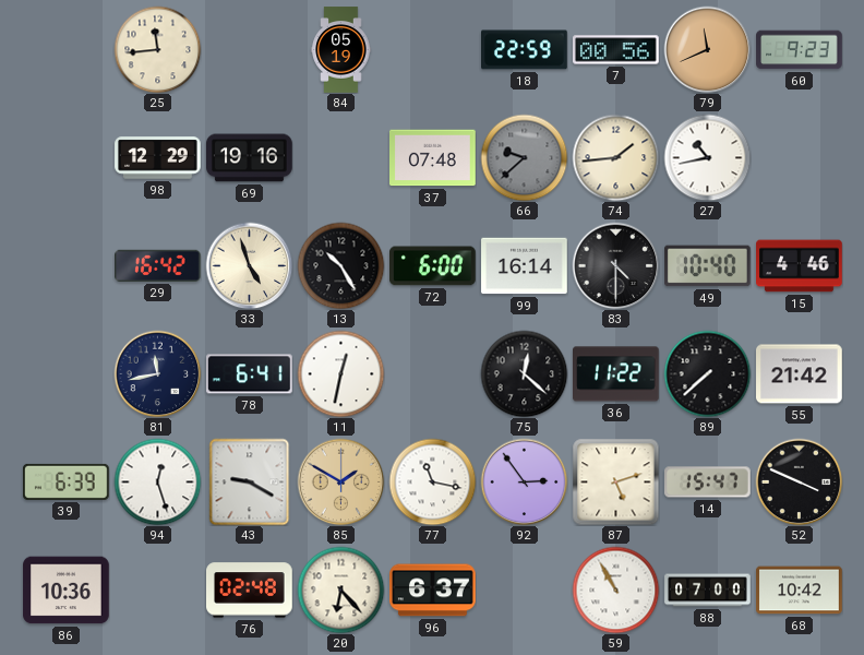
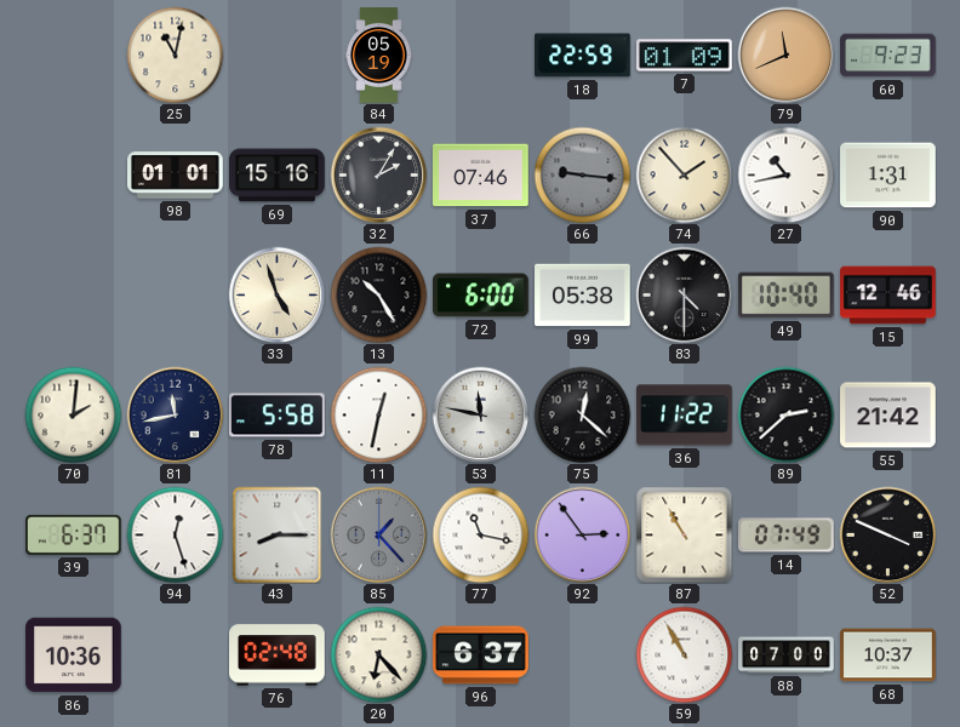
25: 11:44 -> 11:02 (175, 55)
7: 00:56 -> 01:09 (685, 56)
98: 12:29 -> 01:01 (176, 176)
69: 19:16 -> 15:16 (278, 176)
32: none -> 2:05 (378, 174)
37: 07:48 -> 07:46 (481, 176)
66: 9:38 -> 9:16 (582, 174)
74: 1:44 -> 1:53 (684, 174)
90: none -> 1:31 (888, 176)
29: 16:42 -> none (158, 265)
99: 16:14 -> 05:38 (583, 296)
15: 4:46 -> 12:46 (888, 296)
70: none -> 2:01 (73, 414)
78: 6:41 -> 5:58 (278, 416)
53: none -> 11:47 (480, 414)
89: 7:38 -> 2:38 (785, 414)
39: 6:39 -> 6:37 (74, 534)
43: 9:20 -> 8:15 (278, 534)
85: 1:50 -> 1:23 (378, 534)
85 dial: champagne -> grey (378, 534)
87: 5:12 -> 10:55 (684, 536)
14: 15:47 -> 07:49 (787, 536)
68: 10:42 -> 10:37 (888, 656)
